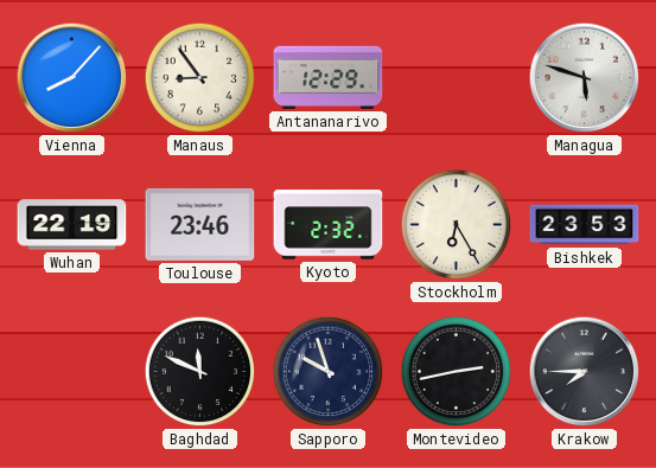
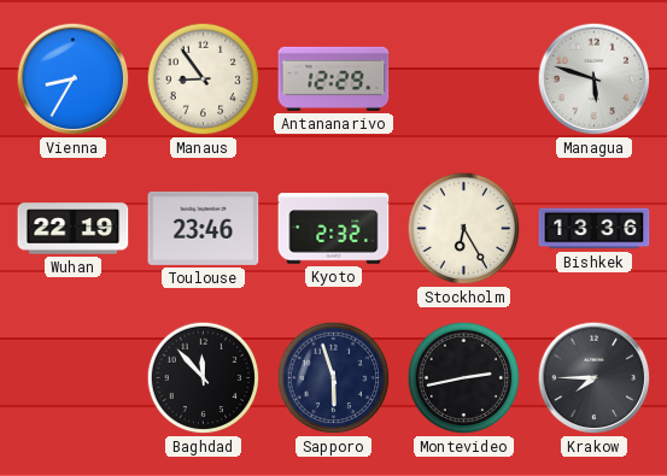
Vienna: 8:07 -> 8:35 (74, 80)
Bishkek: 23:53 -> 13:36 (595, 229)
Baghdad: 11:49 -> 11:53 (204, 378)
Sapporo: 9:57 -> 5:57 (334, 378)
